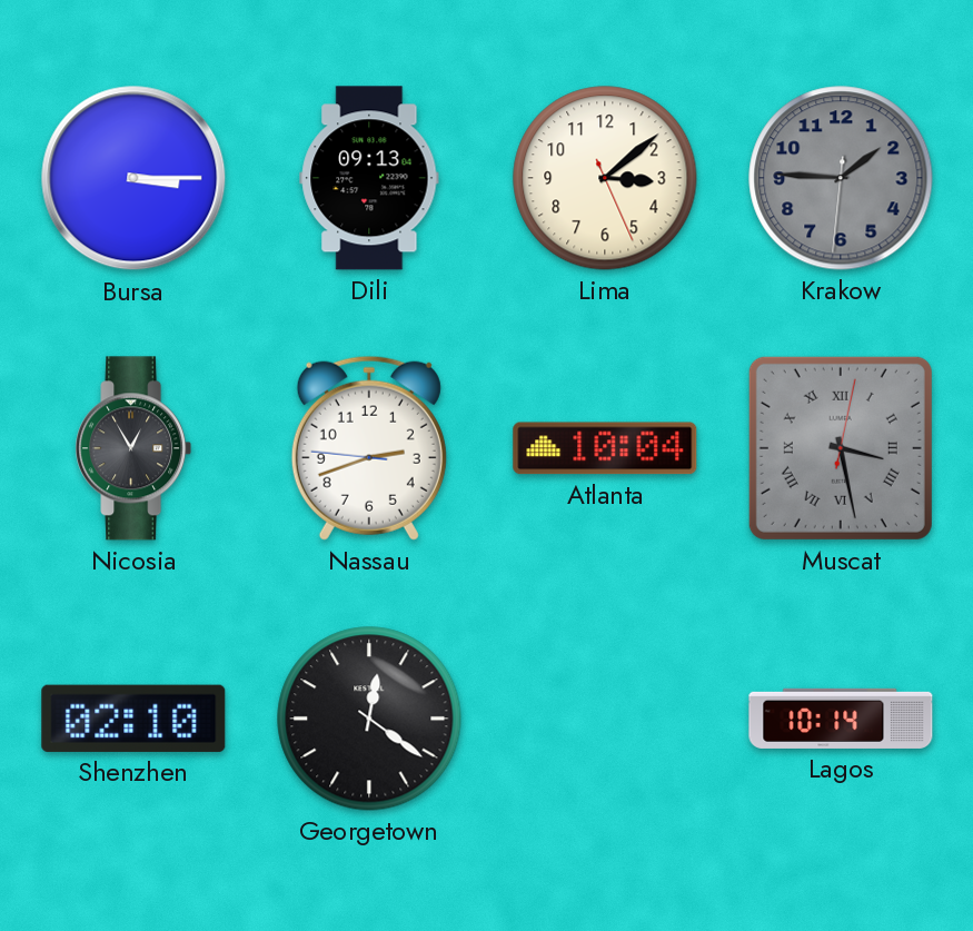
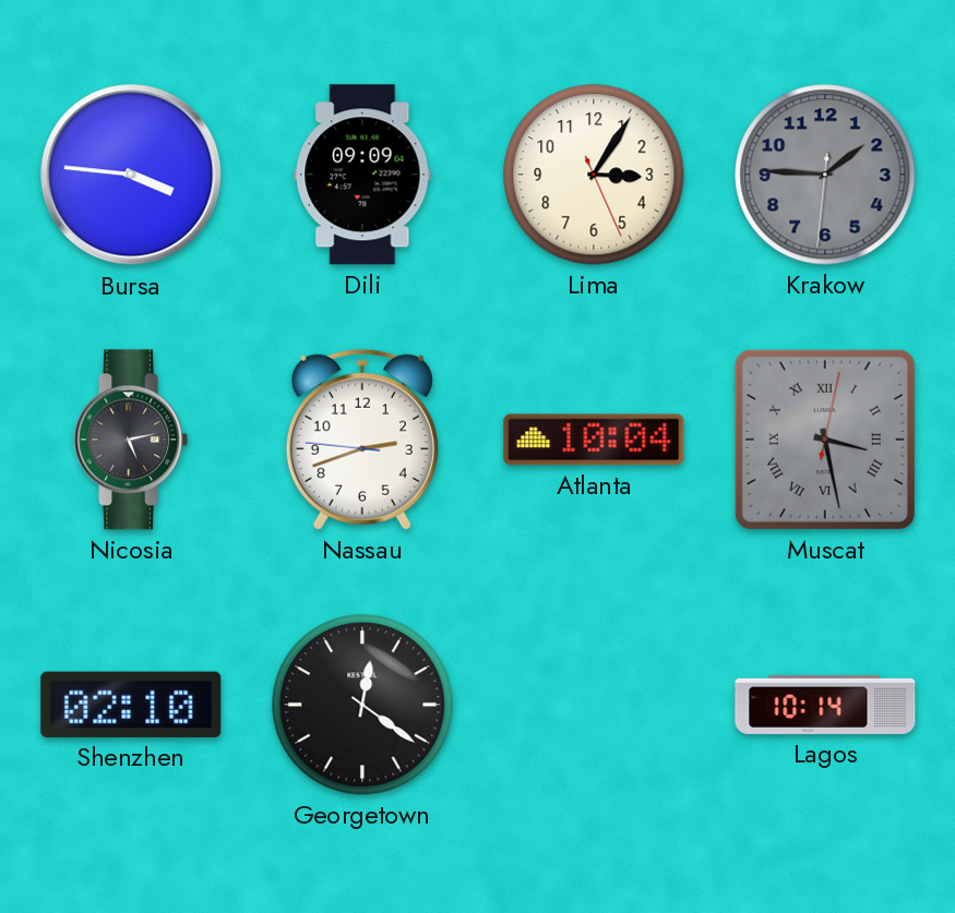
Bursa: 3:15 -> 3:46 (131, 175)
Dili: 09:13 -> 09:09 (362, 175)
Lima: 3:08 -> 3:05 (594, 175)
Nicosia: 12:55 -> 5:13 (131, 440)
